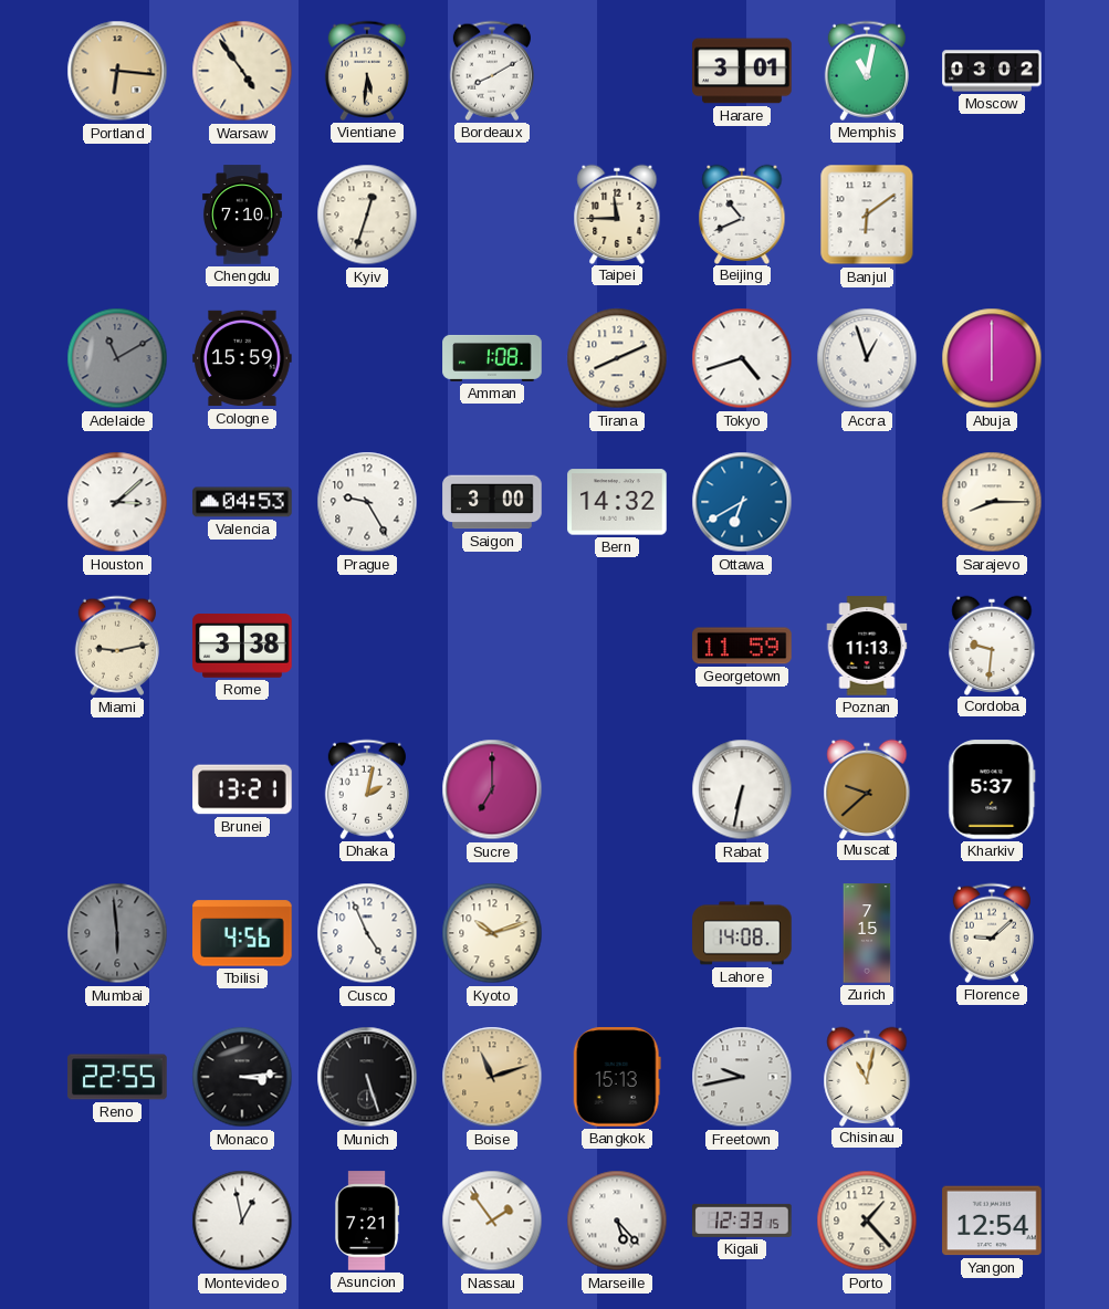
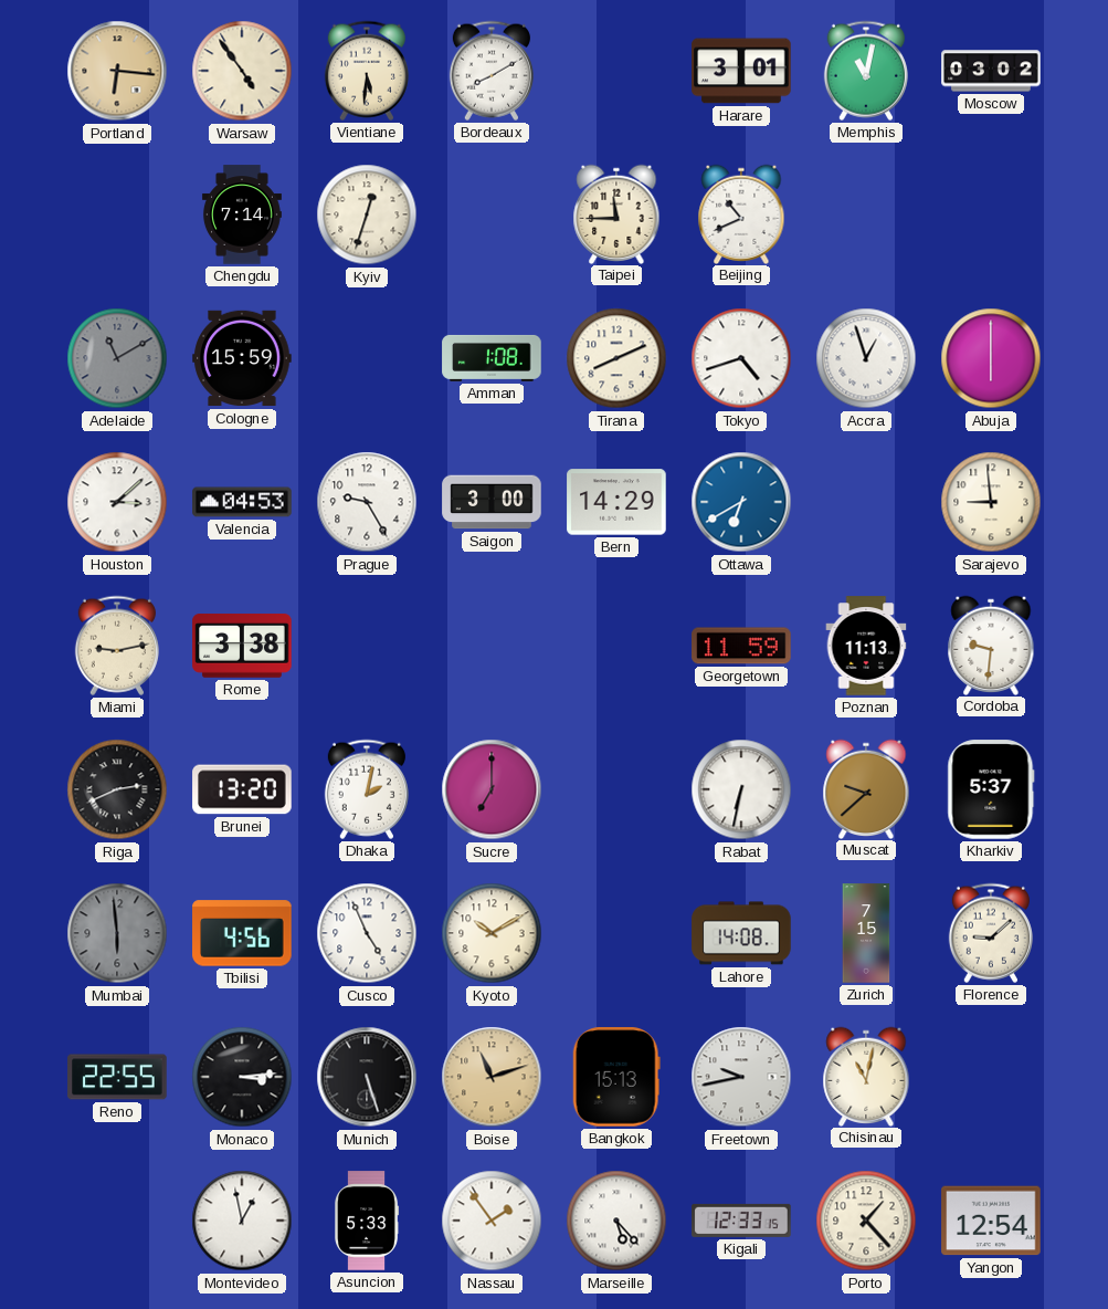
Chengdu: 7:10 -> 7:14 (242, 214)
Banjul: 6:09 -> none (867, 214)
Bern: 14:32 -> 14:29 (616, 502)
Sarajevo: 8:15 -> 8:59 (991, 502)
Riga: none -> 2:41 (117, 789)
Brunei: 13:21 -> 13:20 (242, 789)
Kyoto: 10:12 -> 10:10 (492, 933)
Asuncion: 7:21 -> 5:33 (368, 1221)
